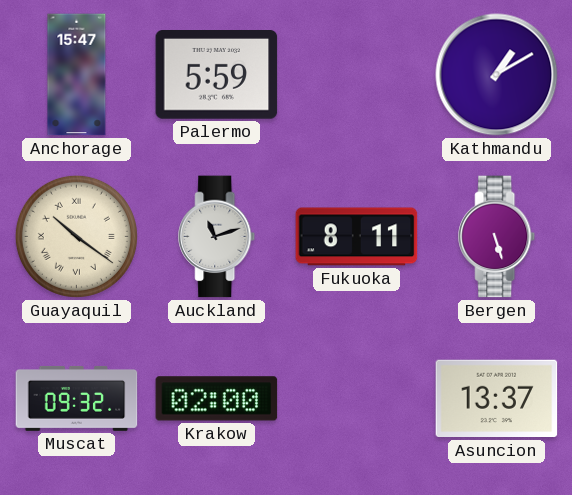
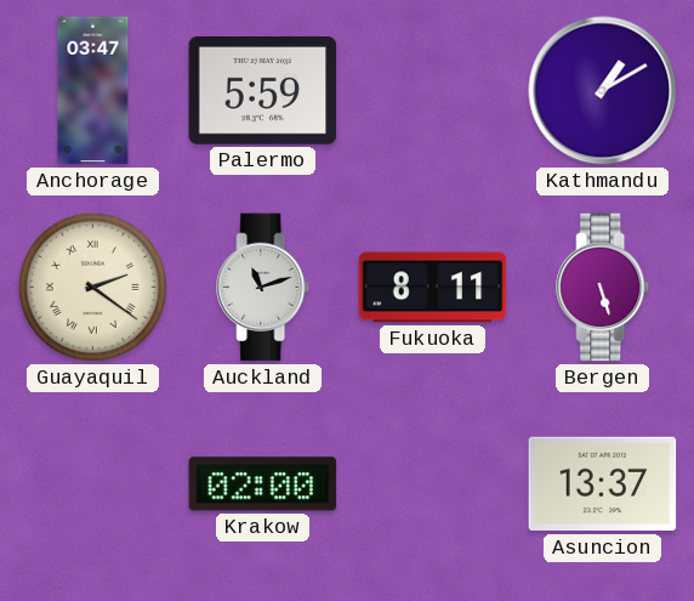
Anchorage: 15:47 -> 03:47 (93, 91)
Guayaquil: 10:21 -> 2:21 (92, 287)
Muscat: 09:32 -> none (77, 399)
